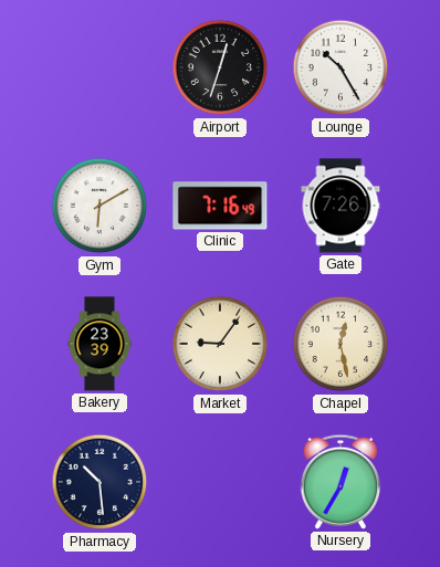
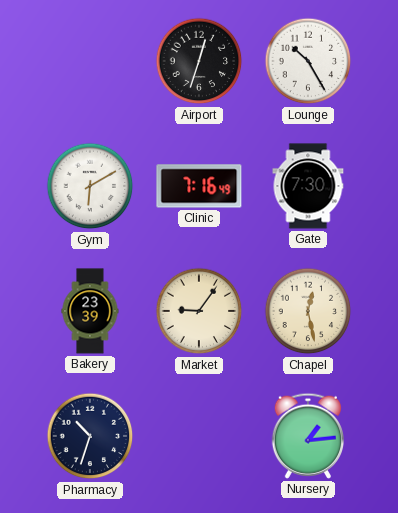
Gate: 7:26 -> 7:30 (308, 186)
Pharmacy: 10:29 -> 10:33 (90, 436)
Nursery: 12:35 -> 1:14 (307, 436)
